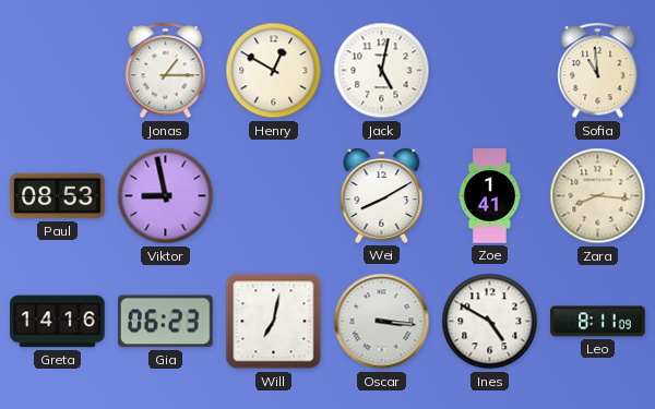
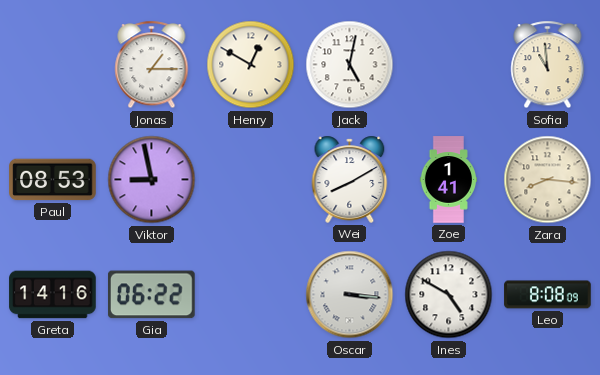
Gia: 06:23 -> 06:22 (152, 295)
Will: 7:02 -> none (274, 322)
Leo: 8:11 -> 8:08 (548, 295)
